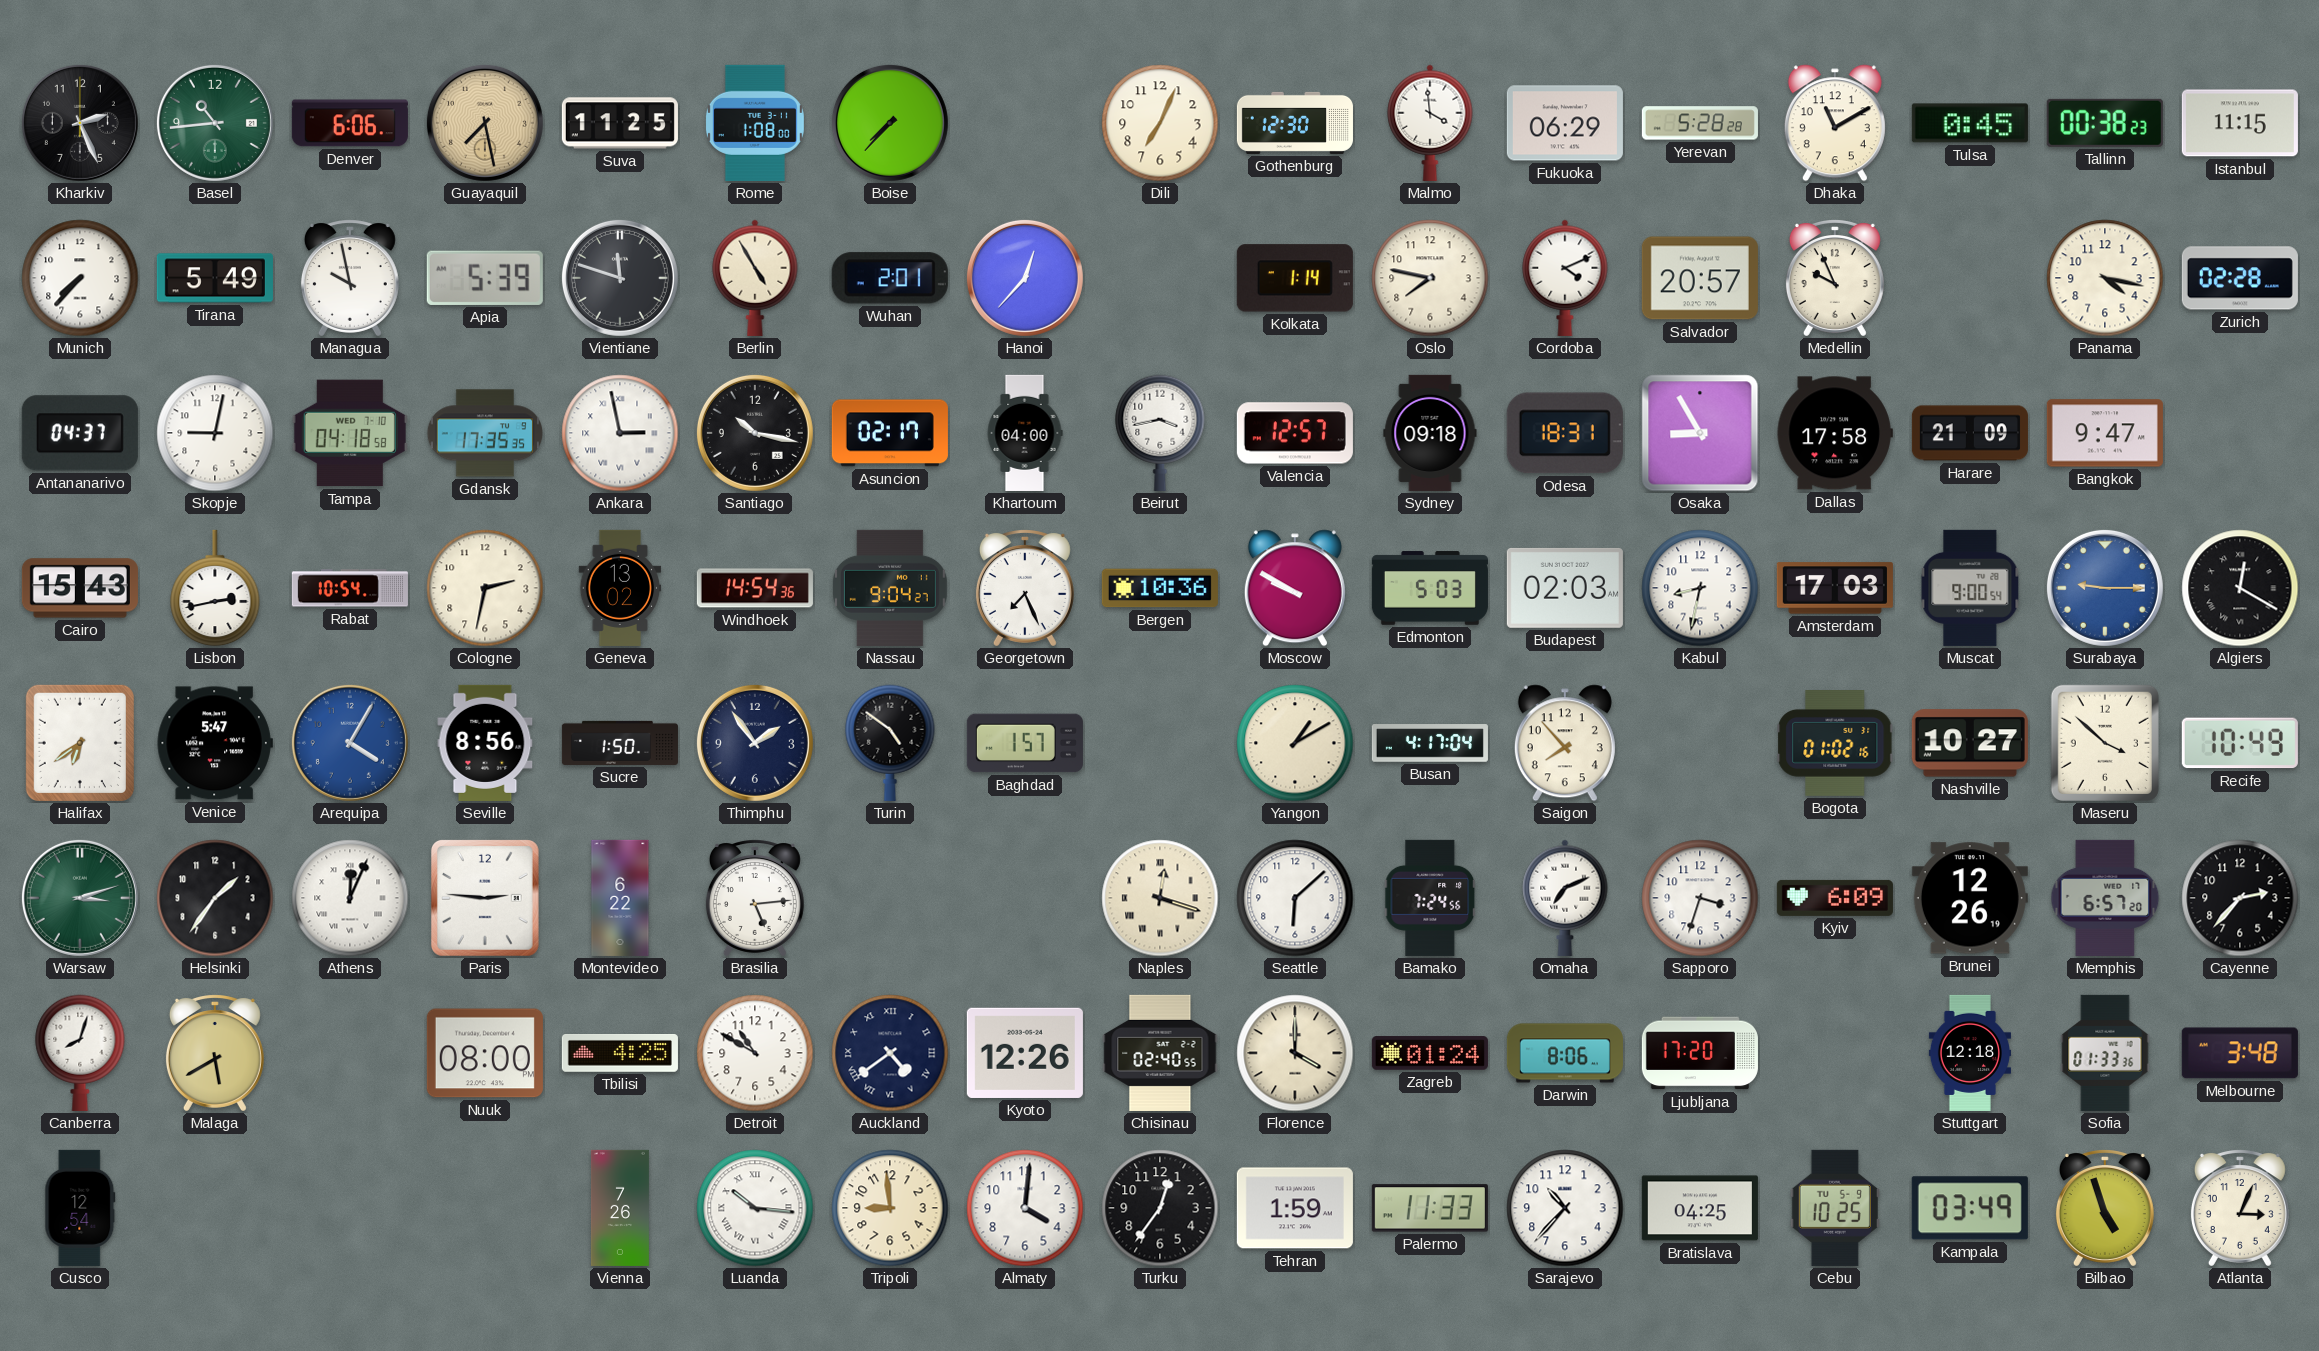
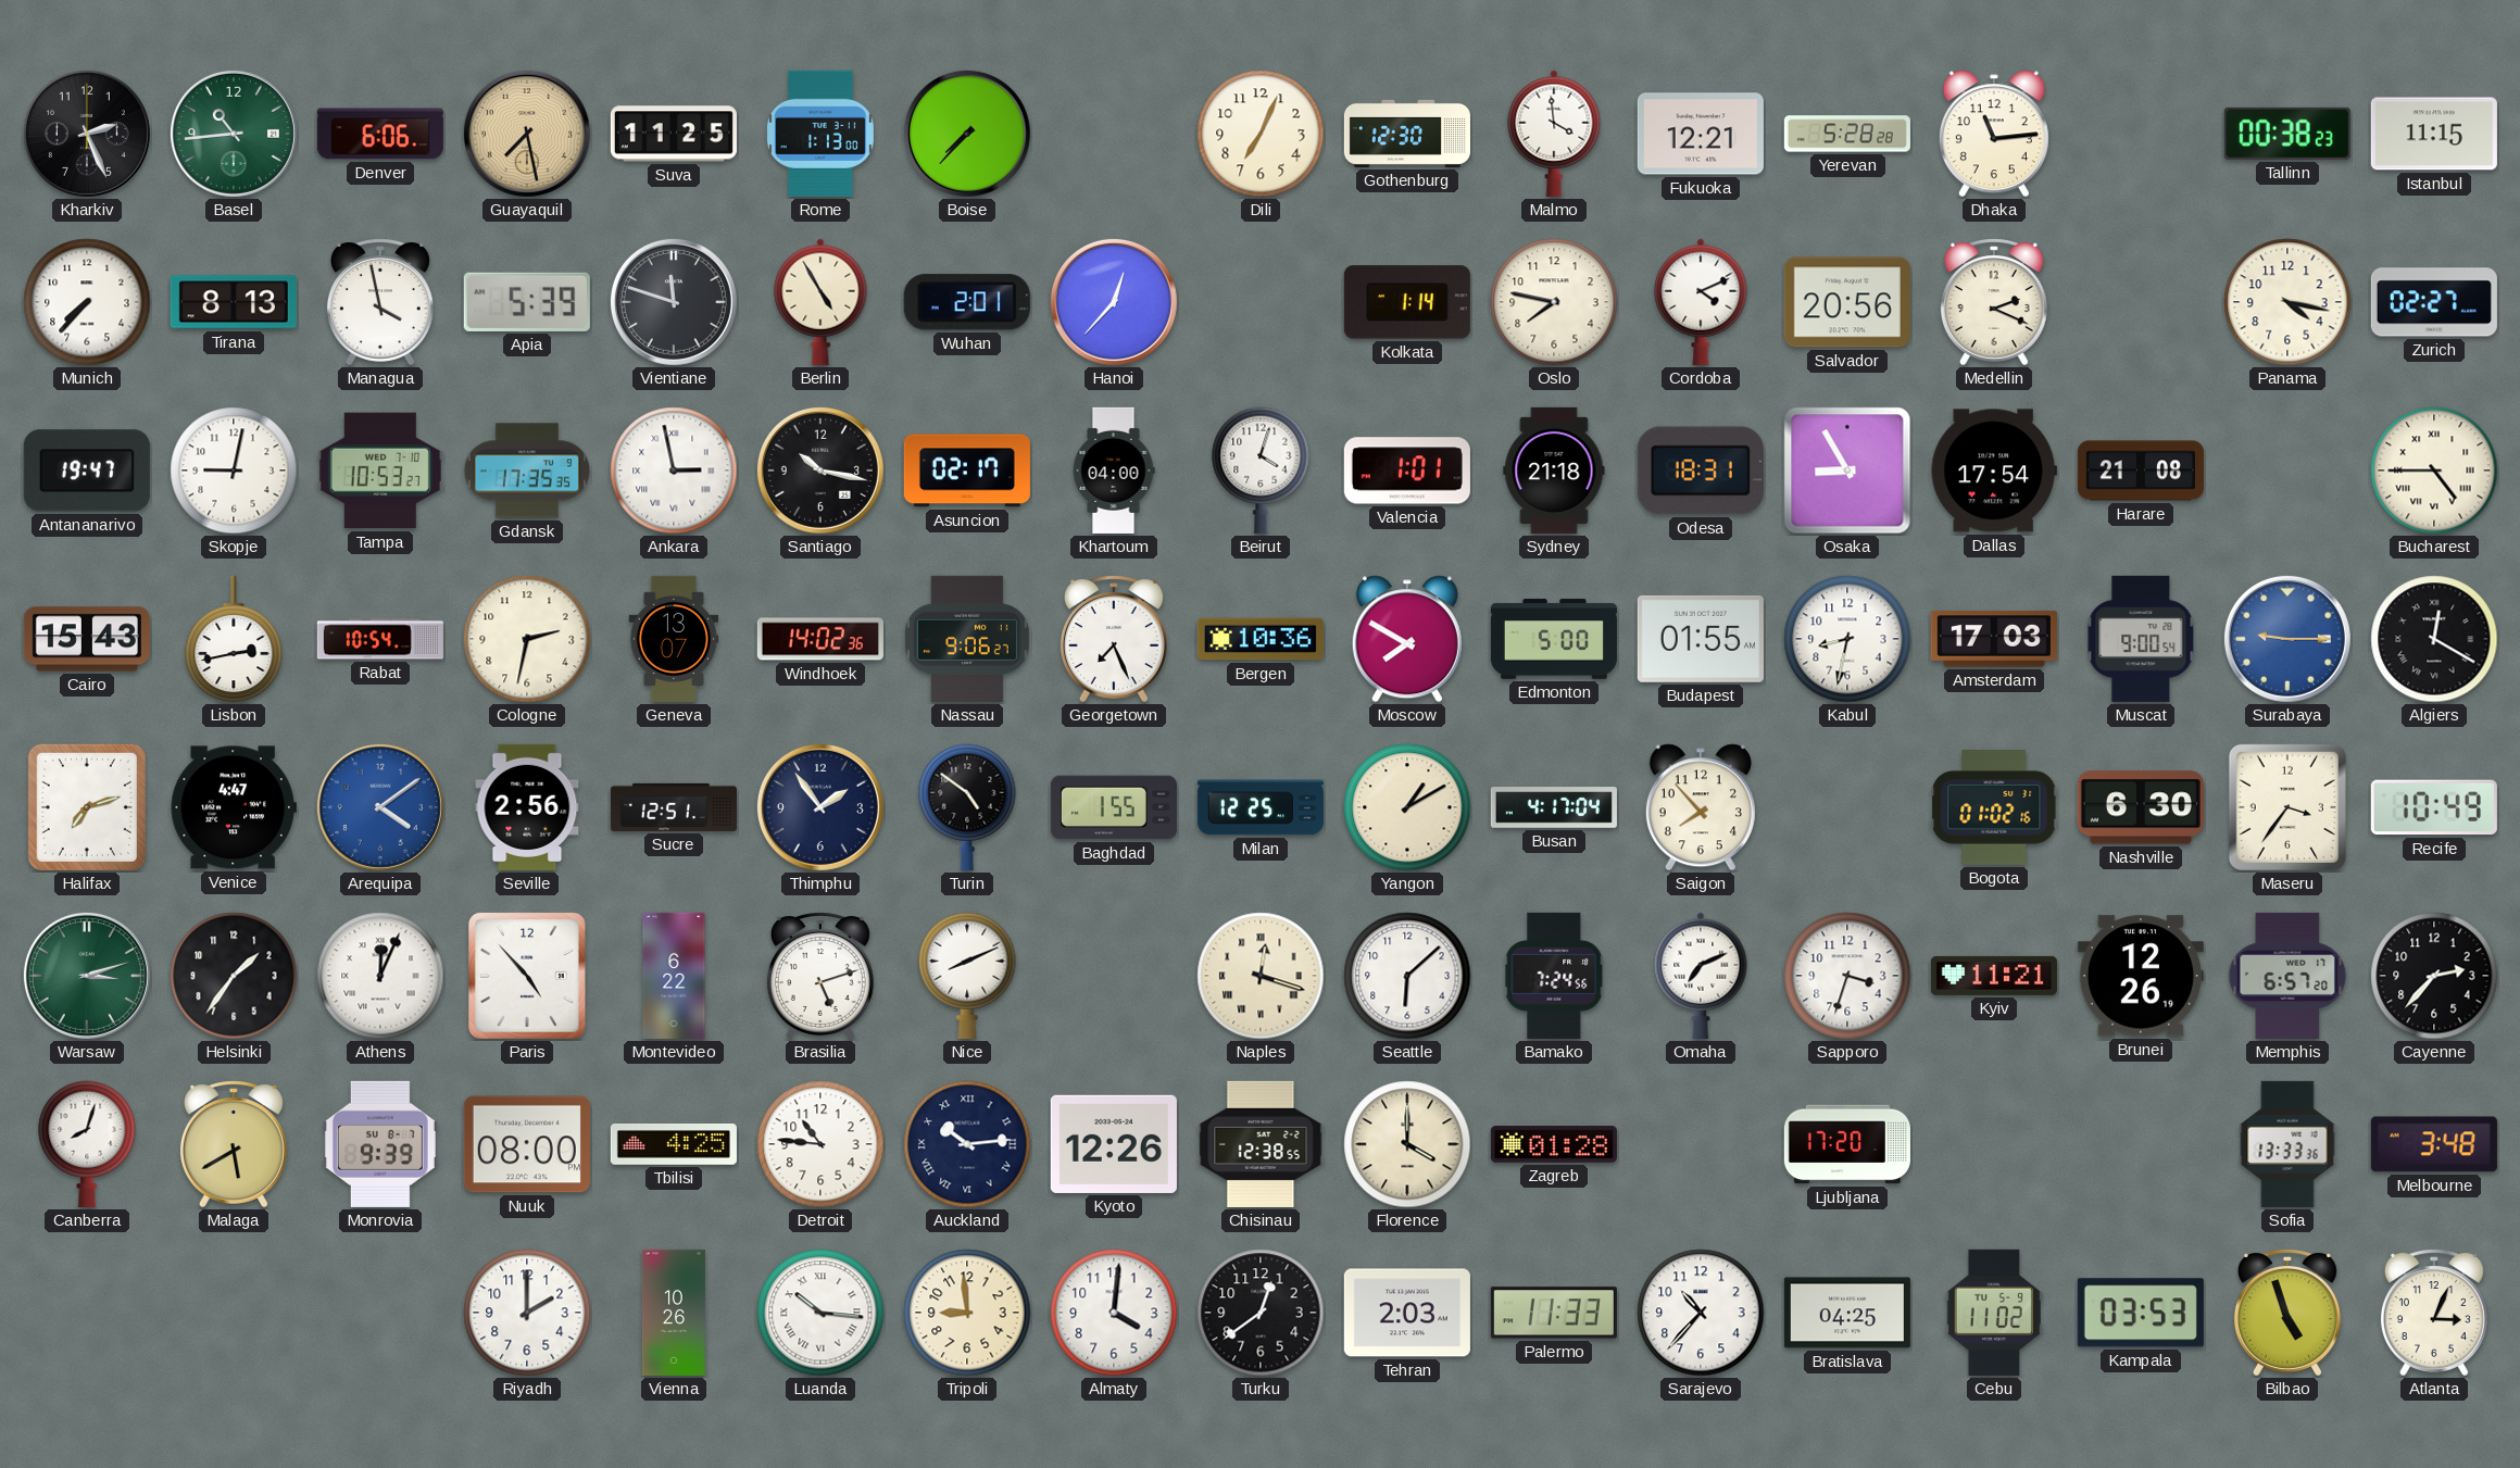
Rome: 1:08 -> 1:13 (820, 134)
Fukuoka: 06:29 -> 12:21 (1701, 134)
Dhaka: 11:10 -> 11:14 (1994, 134)
Tulsa: 0:45 -> none (1970, 123)
Tirana: 5:49 -> 8:13 (234, 302)
Managua: 9:58 -> 3:58 (380, 302)
Salvador: 20:57 -> 20:56 (1847, 302)
Medellin: 9:56 -> 2:19 (1994, 302)
Zurich: 02:28 -> 02:27 (2434, 302)
Antananarivo: 04:37 -> 19:47 (87, 470)
Tampa: 04:18 -> 10:53 (380, 470)
Beirut: 3:43 -> 4:03 (1261, 470)
Valencia: 12:57 -> 1:01 (1407, 470)
Sydney: 09:18 -> 21:18 (1554, 470)
Dallas: 17:58 -> 17:54 (1994, 470)
Harare: 21:09 -> 21:08 (2141, 470)
Bangkok: 9:47 -> none (2105, 433)
Bucharest: none -> 4:45 (2434, 470)
Geneva: 13:02 -> 13:07 (674, 639)
Windhoek: 14:54 -> 14:02 (820, 639)
Nassau: 9:04 -> 9:06 (967, 639)
Moscow: 9:50 -> 7:50 (1407, 639)
Edmonton: 5:03 -> 5:00 (1554, 639)
Budapest: 02:03 -> 01:55 (1701, 639)
Halifax: 6:39 -> 7:12 (87, 807)
Venice: 5:47 -> 4:47 (234, 807)
Arequipa: 4:05 -> 4:09 (380, 807)
Seville: 8:56 -> 2:56 (527, 807)
Sucre: 1:50 -> 12:51 (674, 807)
Baghdad: 1:57 -> 1:55 (1114, 807)
Milan: none -> 12:25 (1261, 807)
Nashville: 10:27 -> 6:30 (2141, 807)
Maseru: 3:52 -> 3:36 (2287, 807)
Paris: 2:46 -> 4:53 (527, 976)
Brasilia: 5:14 -> 5:12 (820, 976)
Nice: none -> 8:11 (967, 976)
Kyiv: 6:09 -> 11:21 (1994, 976)
Monrovia: none -> 9:39 (380, 1144)
Detroit: 10:50 -> 10:46 (820, 1144)
Auckland: 4:39 -> 10:14 (967, 1144)
Chisinau: 02:40 -> 12:38 (1261, 1144)
Zagreb: 01:24 -> 01:28 (1554, 1144)
Darwin: 8:06 -> none (1565, 1053)
Stuttgart: 12:18 -> none (1969, 1053)
Sofia: 01:33 -> 13:33 (2287, 1144)
Cusco: 12:54 -> none (80, 1208)
Riyadh: none -> 2:00 (527, 1313)
Vienna: 7:26 -> 10:26 (674, 1313)
Turku: 12:36 -> 12:39 (1261, 1313)
Tehran: 1:59 -> 2:03 (1407, 1313)
Cebu: 10:25 -> 11:02 (1994, 1313)
Kampala: 03:49 -> 03:53 (2141, 1313)
